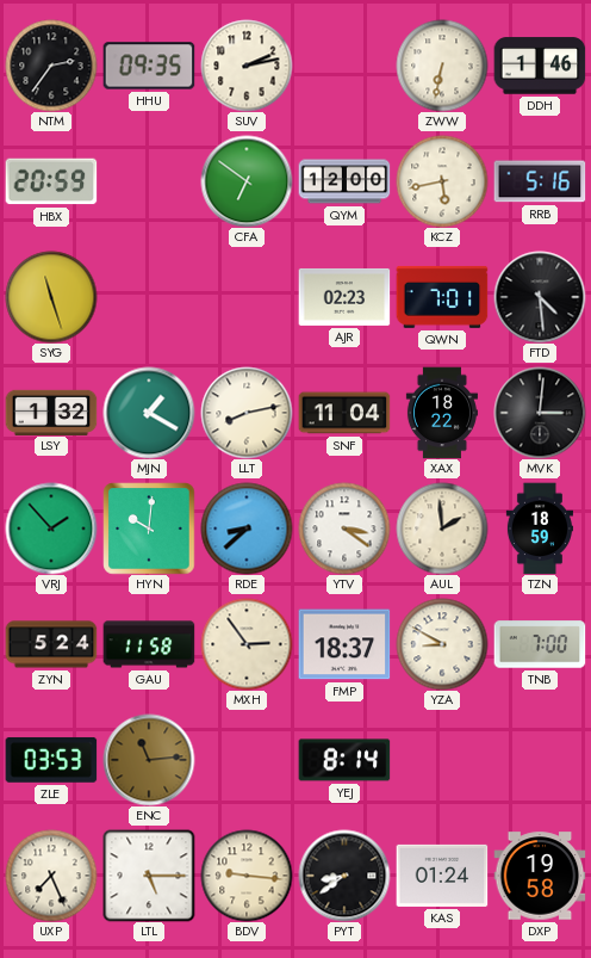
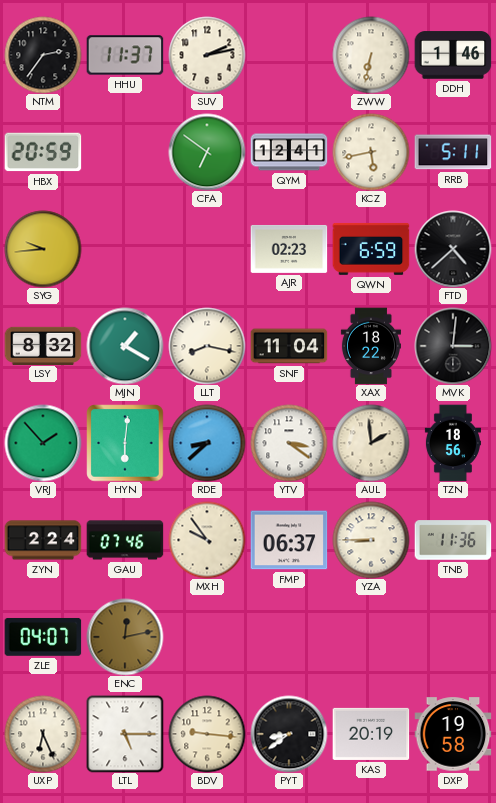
HHU: 09:35 -> 11:37 (125, 55)
QYM: 12:00 -> 12:41 (289, 152)
RRB: 5:16 -> 5:11 (453, 152)
SYG: 11:27 -> 9:44 (43, 249)
QWN: 7:01 -> 6:59 (371, 249)
FTD: 4:29 -> 4:38 (453, 249)
LSY: 1:32 -> 8:32 (43, 345)
LLT: 8:13 -> 8:17 (207, 346)
HYN: 10:01 -> 6:01 (125, 443)
TZN: 18:59 -> 18:56 (453, 443)
ZYN: 5:24 -> 2:24 (43, 540)
GAU: 11:58 -> 07:46 (125, 540)
MXH: 2:54 -> 9:54 (207, 540)
FMP: 18:37 -> 06:37 (289, 540)
YZA: 8:50 -> 8:45 (371, 540)
TNB: 7:00 -> 11:36 (453, 540)
ZLE: 03:53 -> 04:07 (43, 637)
ENC: 11:14 -> 12:13 (125, 637)
YEJ: 8:14 -> none (344, 760)
UXP: 7:26 -> 6:26 (43, 734)
KAS: 01:24 -> 20:19 (371, 734)
